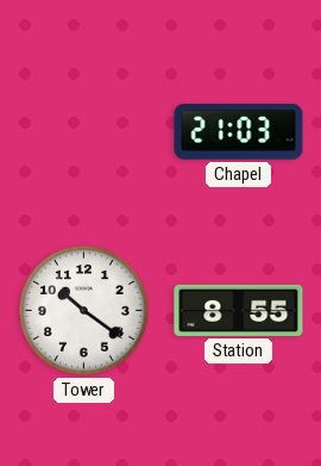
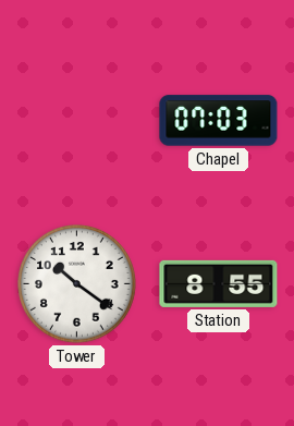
Chapel: 21:03 -> 07:03 (219, 121)
